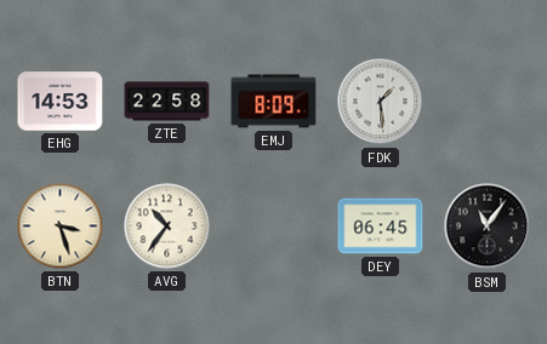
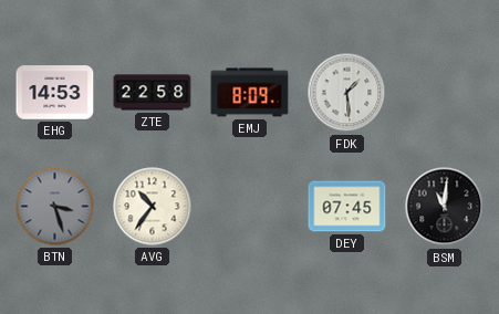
BTN dial: cream -> grey (55, 207)
DEY: 06:45 -> 07:45 (347, 207)
BSM: 11:06 -> 11:01 (445, 207)
